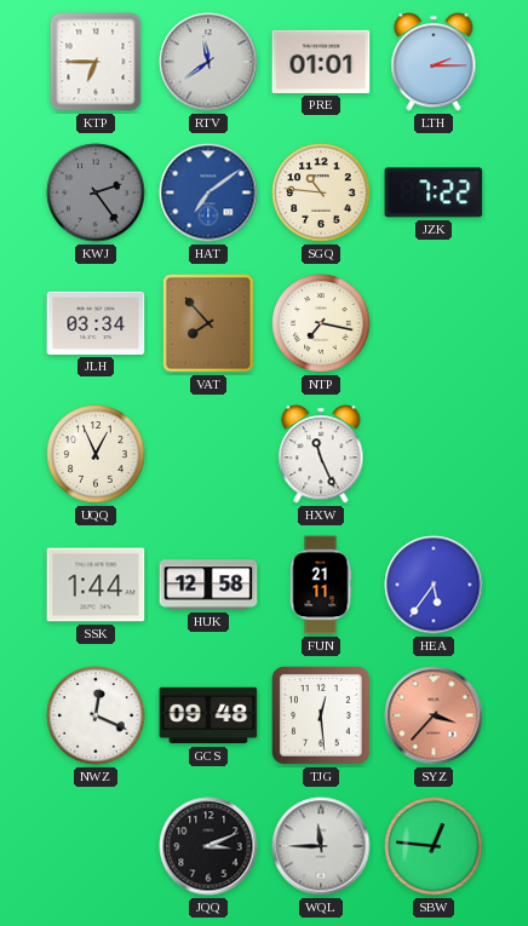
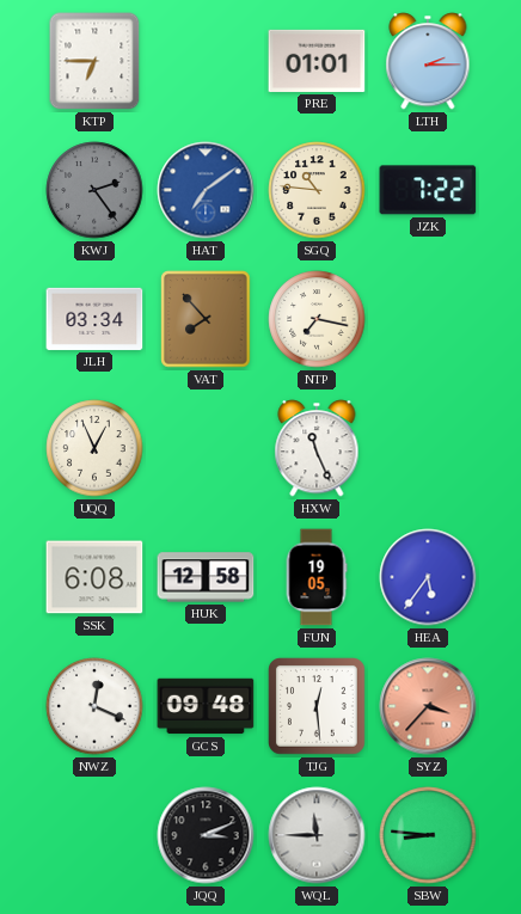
RTV: 11:39 -> none (208, 62)
SSK: 1:44 -> 6:08 (94, 577)
FUN: 21:11 -> 19:05 (317, 577)
SBW: 12:46 -> 8:46 (428, 835)
